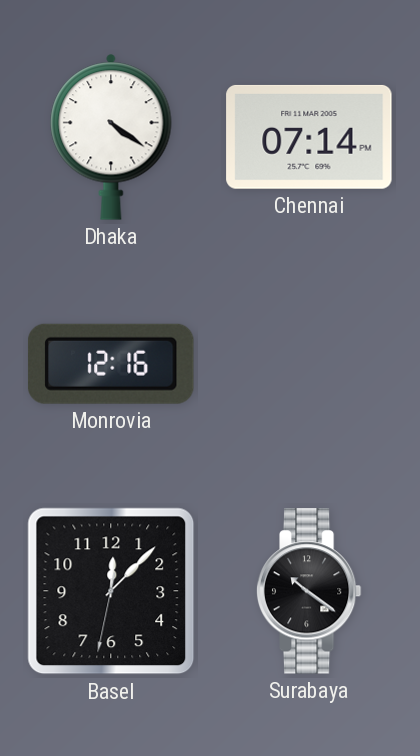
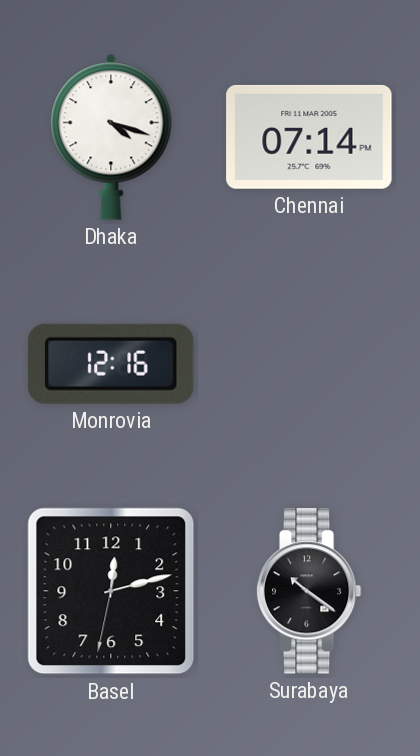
Dhaka: 4:21 -> 4:18 (111, 137)
Basel: 12:07 -> 12:12 (111, 591)
